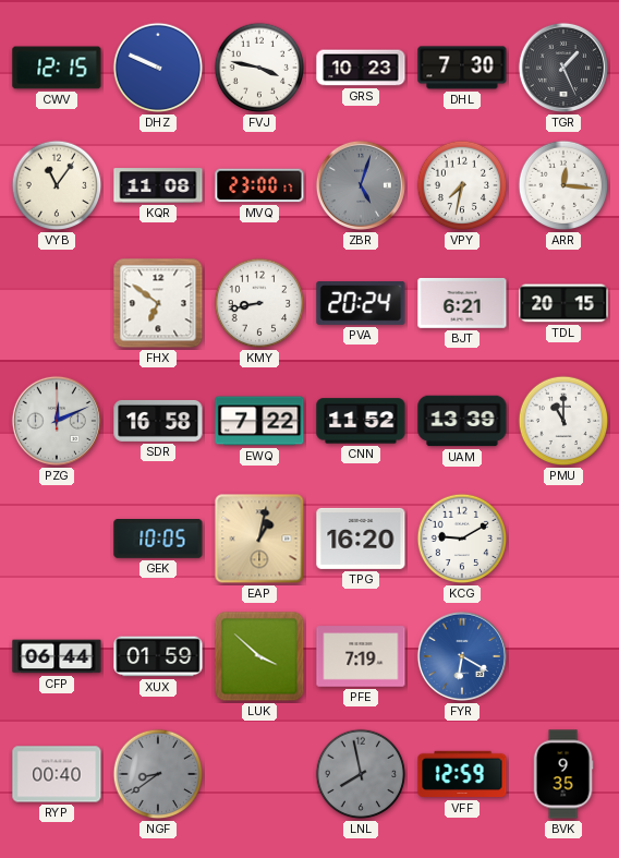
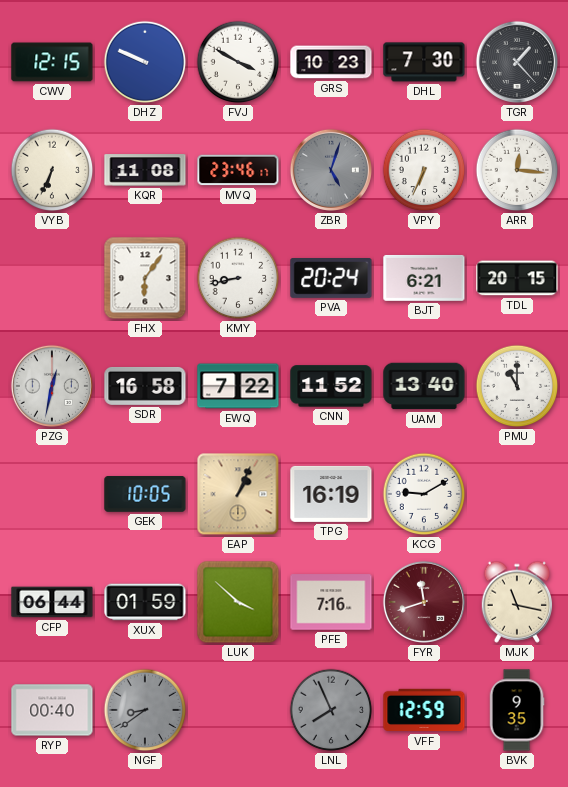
FVJ: 3:47 -> 3:50 (238, 62)
TGR: 1:26 -> 1:23 (517, 62)
VYB: 11:06 -> 6:34 (52, 170)
MVQ: 23:00 -> 23:46 (238, 170)
VPY: 7:32 -> 6:34 (424, 170)
FHX: 6:51 -> 6:06 (145, 278)
PZG: 12:11 -> 12:32 (52, 386)
UAM: 13:39 -> 13:40 (424, 386)
EAP: 1:02 -> 1:04 (238, 494)
TPG: 16:20 -> 16:19 (331, 494)
PFE: 7:19 -> 7:16 (331, 602)
FYR: 6:20 -> 11:42 (424, 602)
FYR dial: blue -> burgundy (424, 602)
MJK: none -> 11:17 (517, 602)
LNL: 7:58 -> 7:56 (331, 710)
